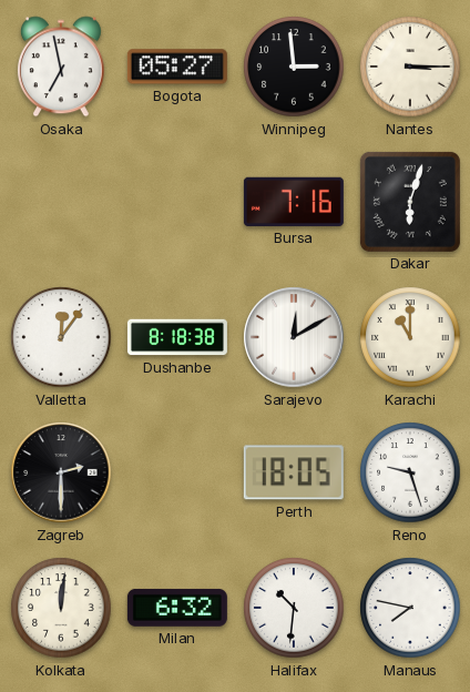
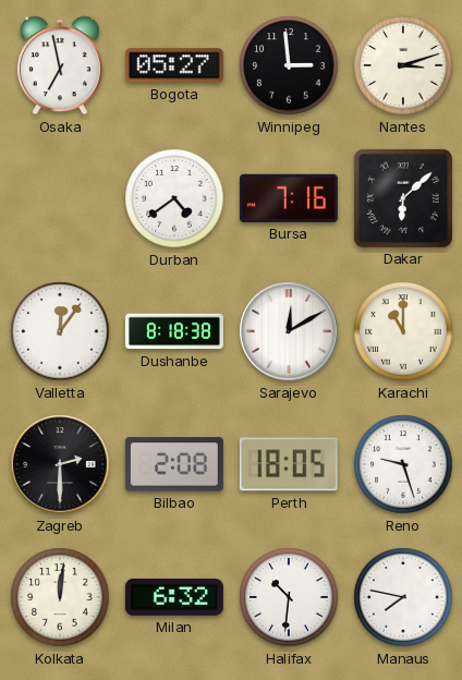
Nantes: 3:15 -> 3:12 (403, 65)
Durban: none -> 4:39 (174, 198)
Dakar: 6:03 -> 6:08 (403, 198)
Bilbao: none -> 2:08 (174, 464)
